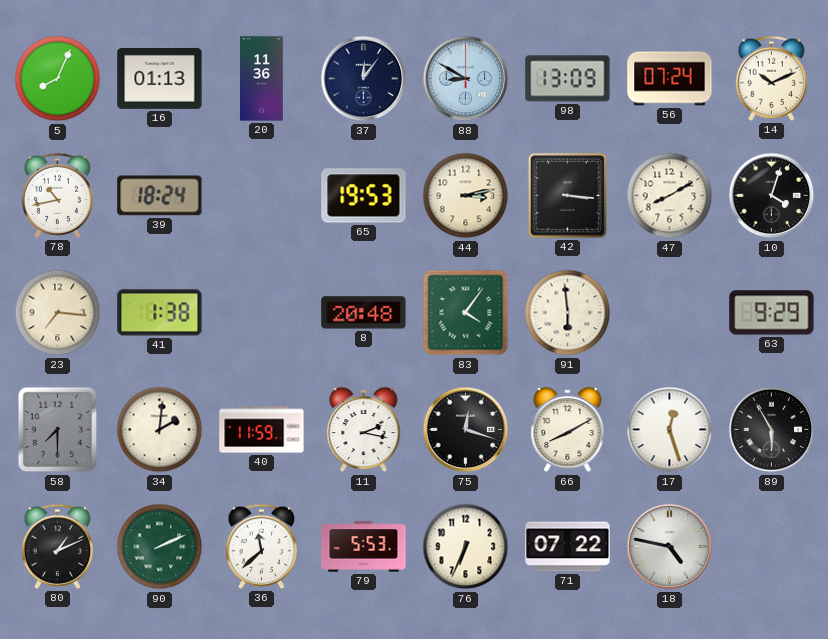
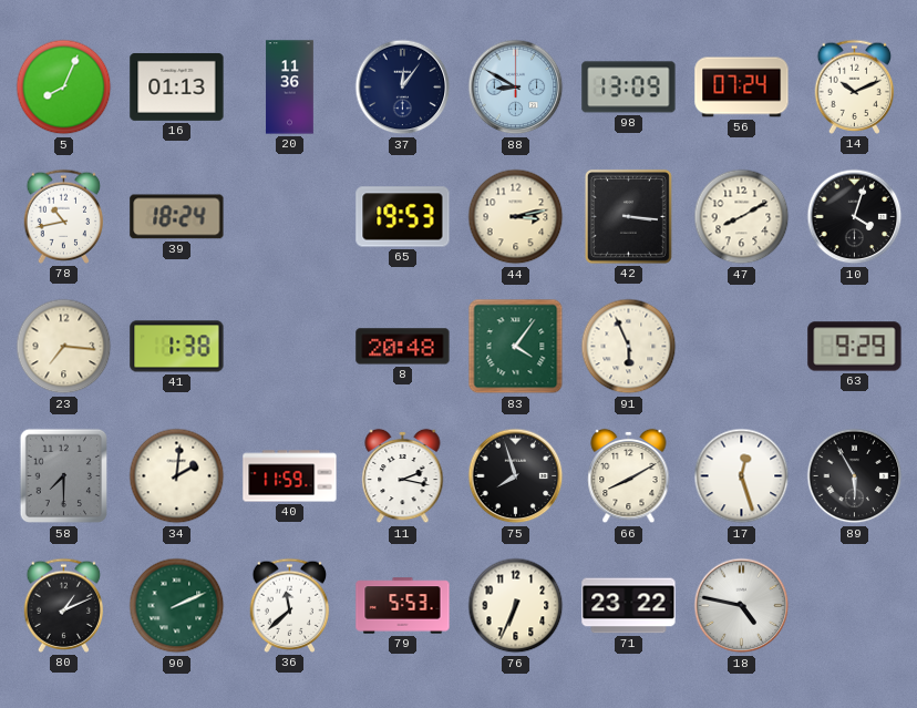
91: 5:59 -> 5:56 (629, 347)
75: 12:18 -> 7:57 (516, 476)
71: 07:22 -> 23:22 (629, 606)
